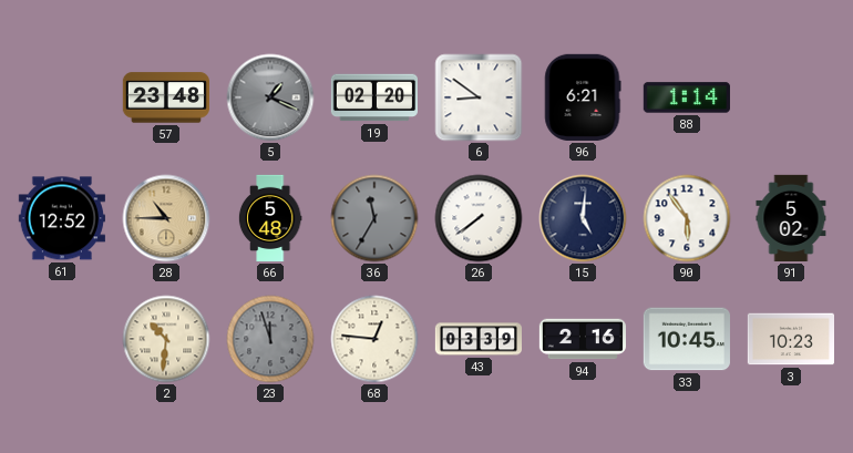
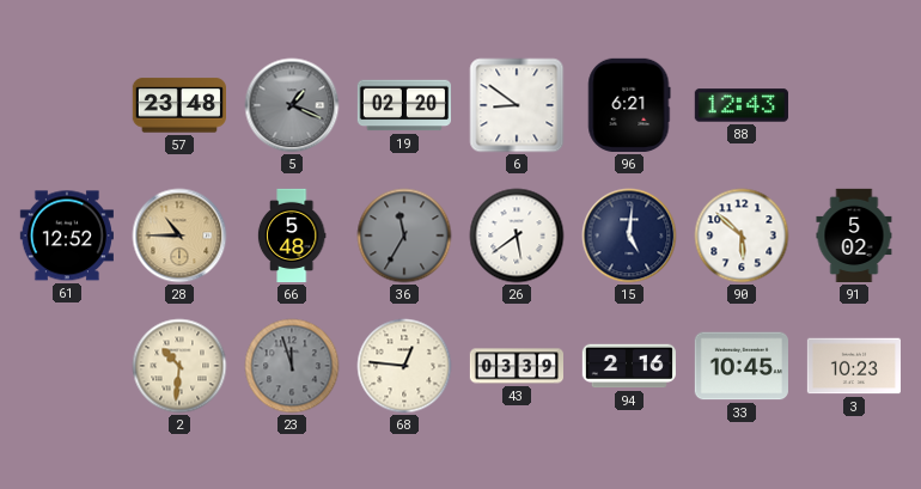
88: 1:14 -> 12:43 (742, 105)
26: 7:39 -> 5:39 (517, 236)
90: 5:54 -> 5:52 (742, 236)
